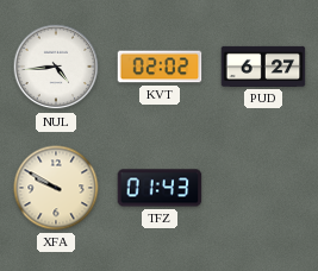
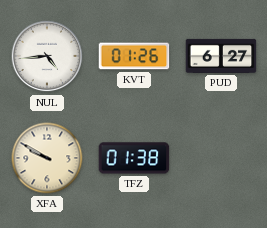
KVT: 02:02 -> 01:26 (134, 56)
TFZ: 01:43 -> 01:38 (134, 158)
